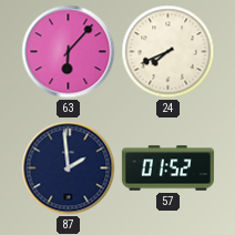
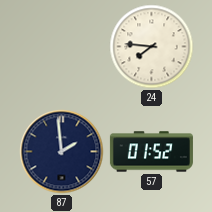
63: 6:07 -> none (69, 52)
24: 7:41 -> 7:46 (152, 47)
